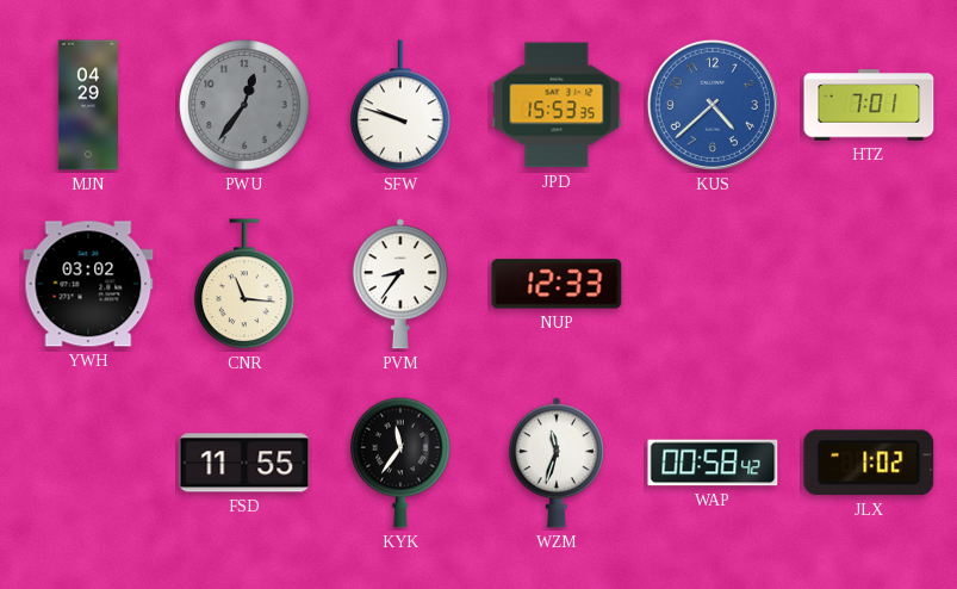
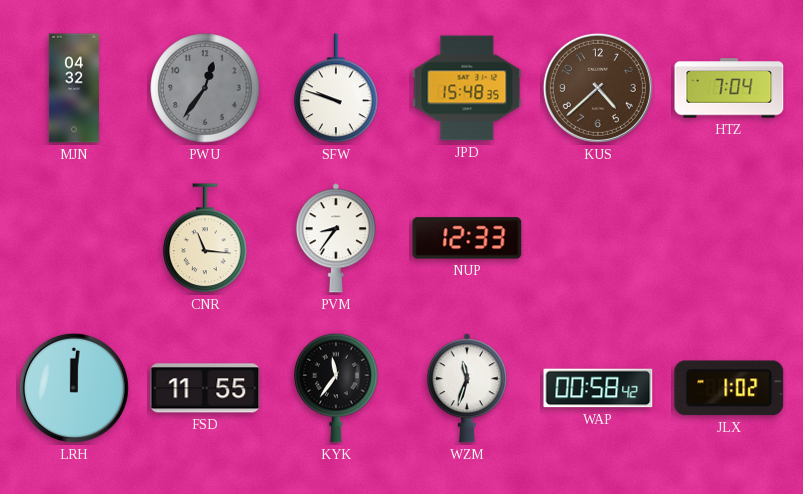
MJN: 04:29 -> 04:32 (74, 88)
JPD: 15:53 -> 15:48 (467, 88)
KUS dial: blue -> brown (598, 88)
HTZ: 7:01 -> 7:04 (729, 88)
YWH: 03:02 -> none (88, 284)
LRH: none -> 12:01 (74, 388)
